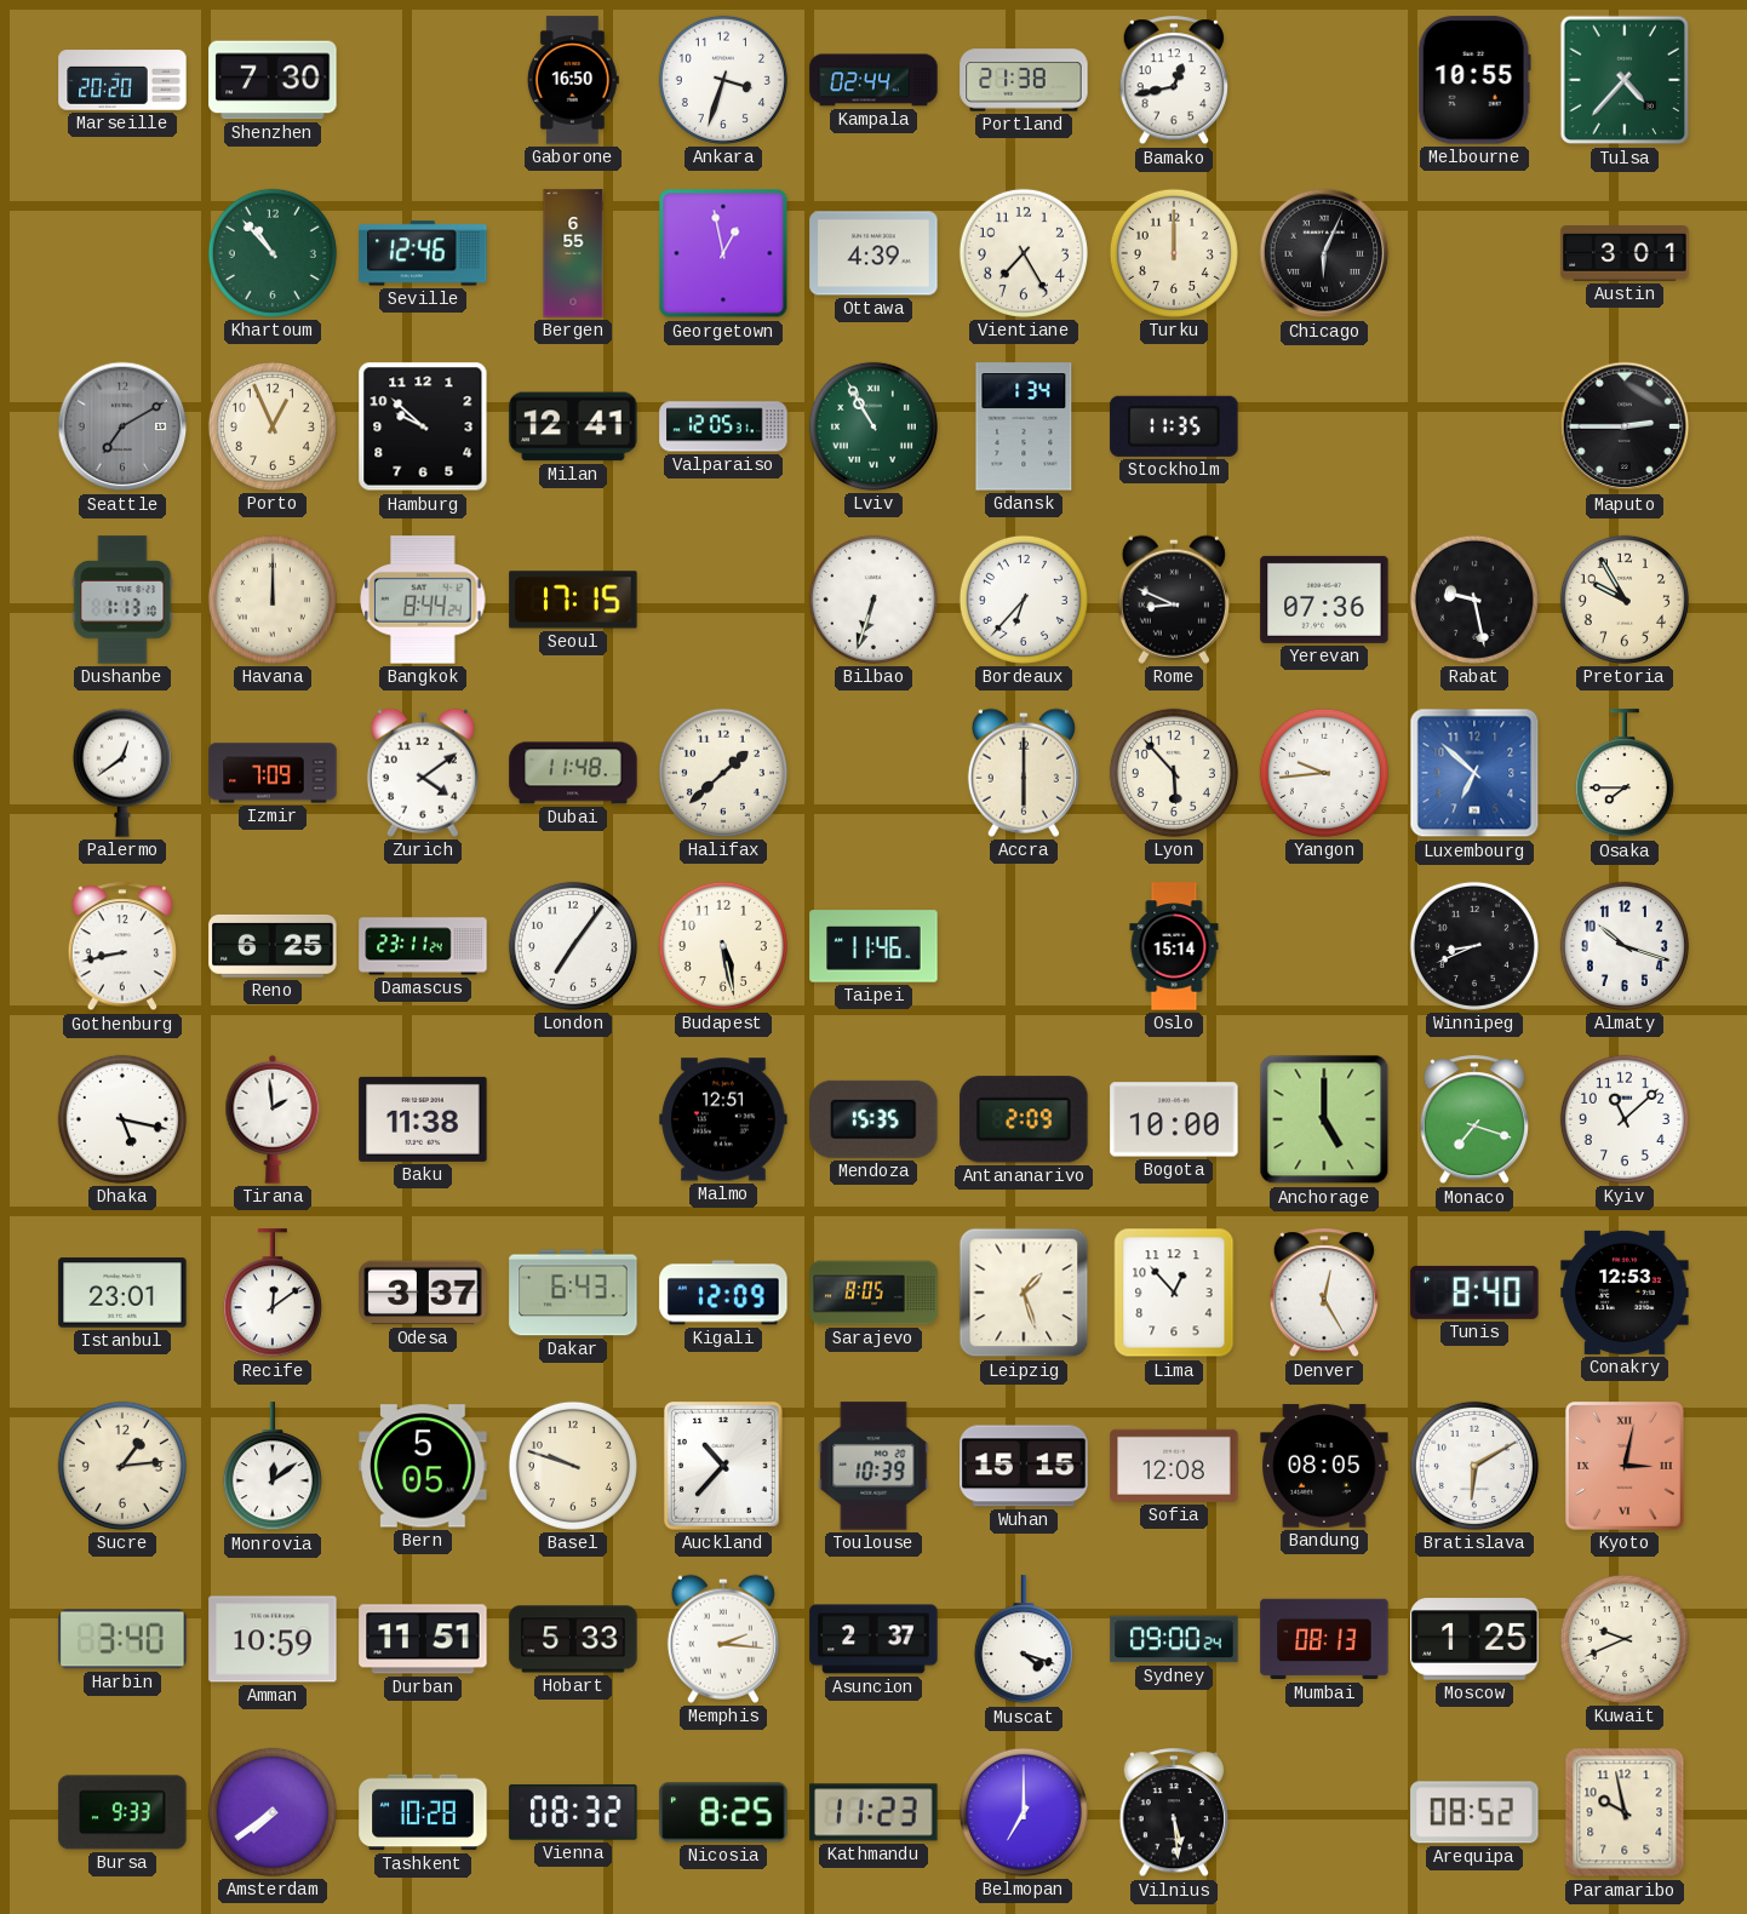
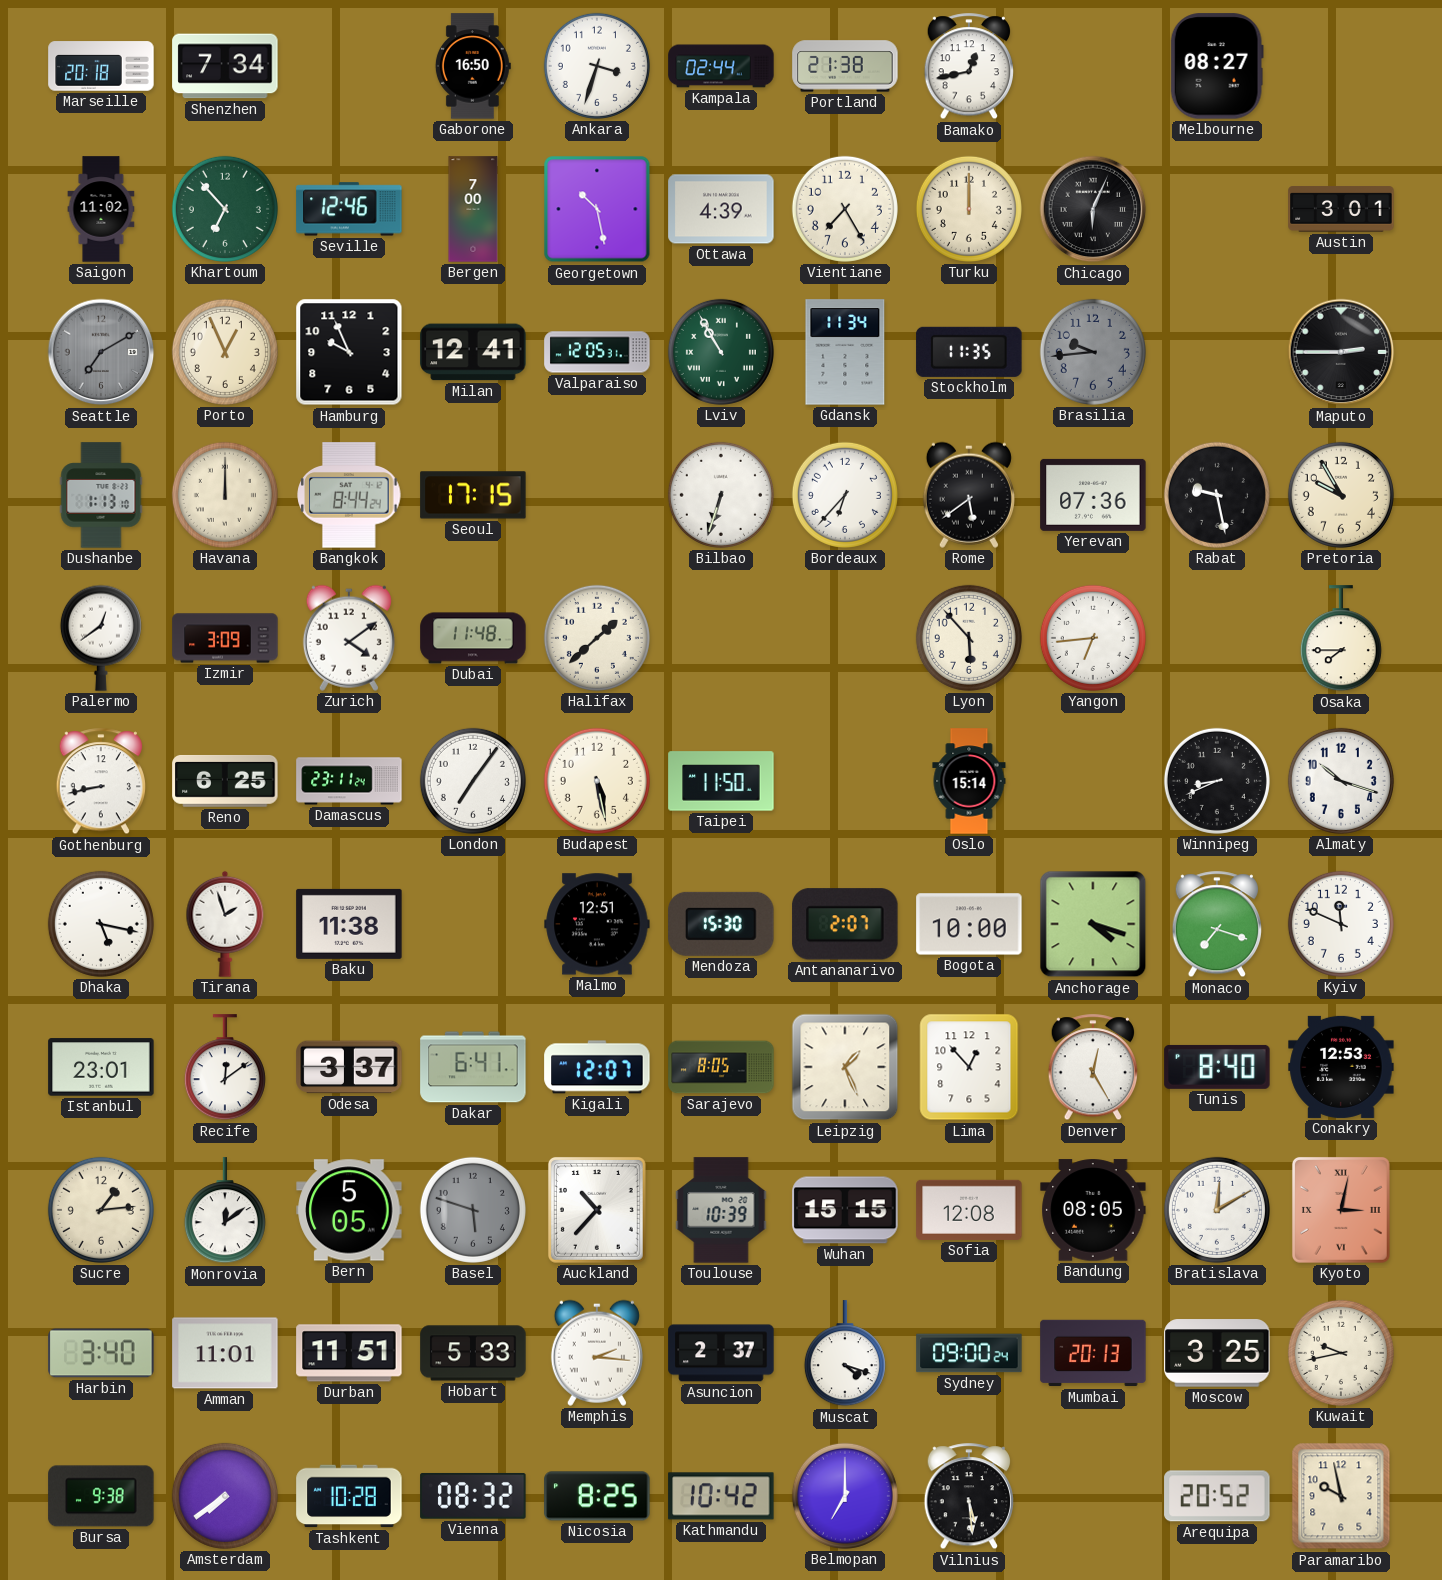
Marseille: 20:20 -> 20:18 (101, 66)
Shenzhen: 7:30 -> 7:34 (225, 66)
Melbourne: 10:55 -> 08:27 (1217, 66)
Tulsa: 4:37 -> none (1625, 80)
Saigon: none -> 11:02 (101, 209)
Khartoum: 10:53 -> 6:53 (225, 209)
Bergen: 6:55 -> 7:00 (473, 209)
Georgetown: 12:58 -> 10:28 (597, 209)
Hamburg: 9:52 -> 9:56 (349, 352)
Gdansk: 1:34 -> 11:34 (845, 352)
Brasilia: none -> 9:44 (1093, 352)
Rome: 8:49 -> 5:39 (969, 495)
Izmir: 7:09 -> 3:09 (225, 638)
Accra: 6:00 -> none (1024, 773)
Yangon: 9:44 -> 6:44 (1093, 638)
Luxembourg: 6:52 -> none (1474, 773)
Taipei: 11:46 -> 11:50 (721, 781)
Tirana: 1:59 -> 1:57 (225, 924)
Mendoza: 15:35 -> 15:30 (721, 924)
Antananarivo: 2:09 -> 2:07 (845, 924)
Anchorage: 5:00 -> 4:18 (1093, 924)
Kyiv: 11:08 -> 11:49 (1341, 924)
Dakar: 6:43 -> 6:41 (473, 1067)
Kigali: 12:09 -> 12:07 (597, 1067)
Leipzig: 1:27 -> 1:26 (845, 1067)
Basel: 9:48 -> 5:48 (473, 1210)
Basel dial: cream -> grey (473, 1210)
Bratislava: 6:10 -> 12:10 (1217, 1210)
Amman: 10:59 -> 11:01 (225, 1353)
Mumbai: 08:13 -> 20:13 (1093, 1353)
Moscow: 1:25 -> 3:25 (1217, 1353)
Kuwait: 9:41 -> 9:43 (1341, 1353)
Bursa: 9:33 -> 9:38 (101, 1496)
Kathmandu: 11:23 -> 10:42 (721, 1496)
Arequipa: 08:52 -> 20:52 (1217, 1496)
